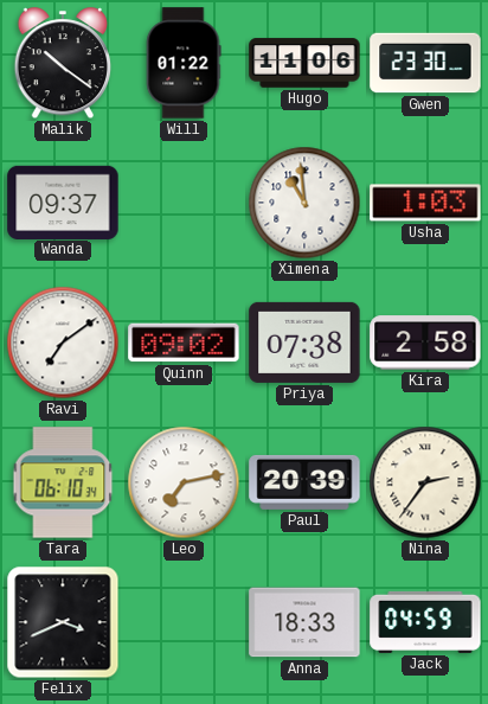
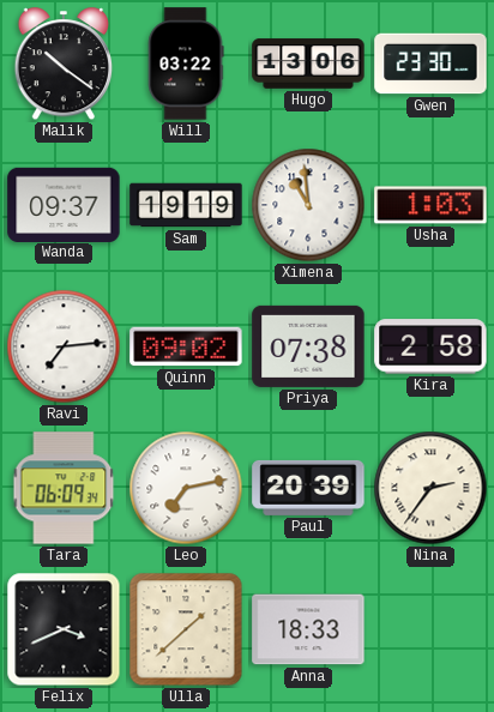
Will: 01:22 -> 03:22 (186, 64)
Hugo: 11:06 -> 13:06 (308, 64)
Sam: none -> 19:19 (186, 205)
Ravi: 7:09 -> 7:14 (64, 346)
Tara: 06:10 -> 06:09 (64, 488)
Ulla: none -> 1:38 (186, 629)
Jack: 04:59 -> none (425, 622)
